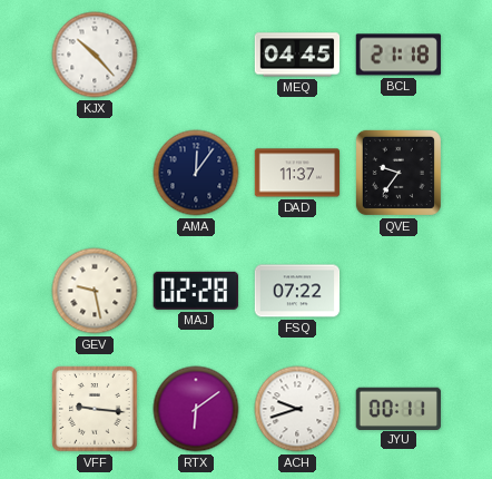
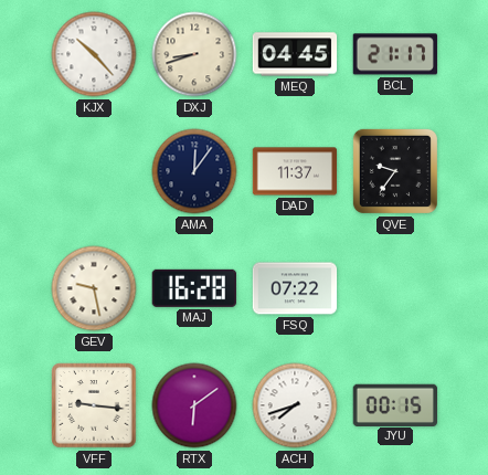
DXJ: none -> 8:42 (194, 54)
BCL: 21:18 -> 21:17 (395, 54)
MAJ: 02:28 -> 16:28 (194, 288)
ACH: 9:42 -> 7:42 (295, 405)
JYU: 00:11 -> 00:15 (394, 404)
